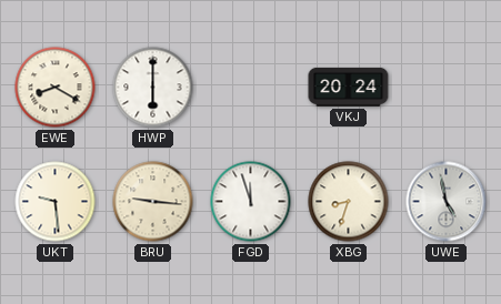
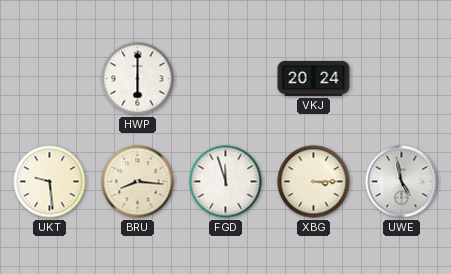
EWE: 8:20 -> none (56, 88)
BRU: 9:16 -> 8:16 (138, 182)
XBG: 8:33 -> 3:15 (314, 182)
